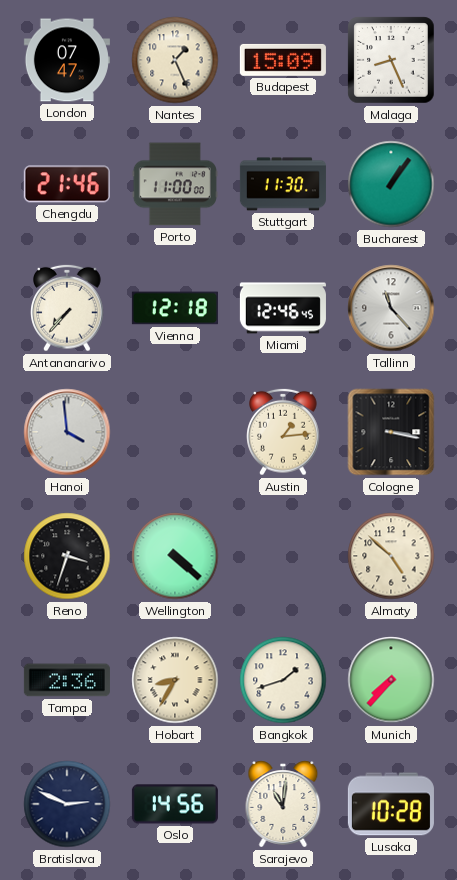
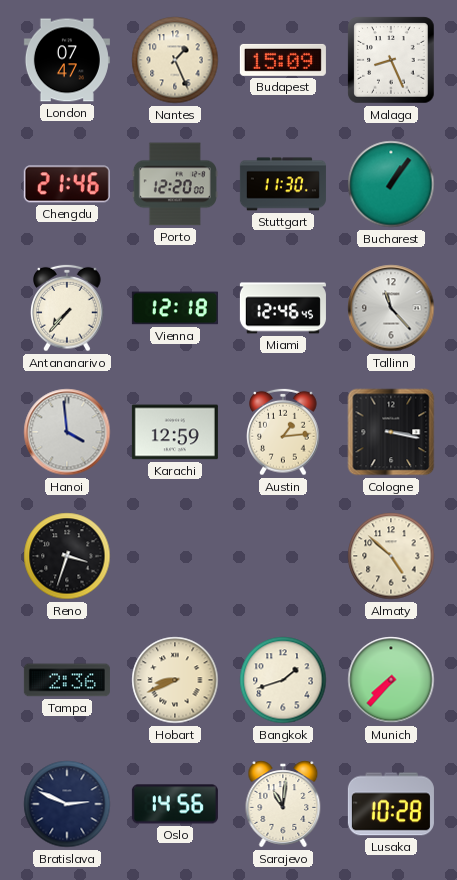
Porto: 11:00 -> 12:20 (175, 184)
Karachi: none -> 12:59 (175, 432)
Wellington: 4:22 -> none (175, 556)
Hobart: 8:35 -> 8:41 (175, 680)
